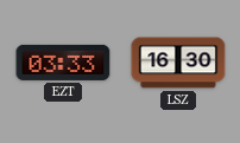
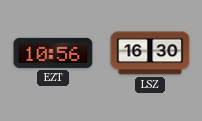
EZT: 03:33 -> 10:56 (53, 53)
